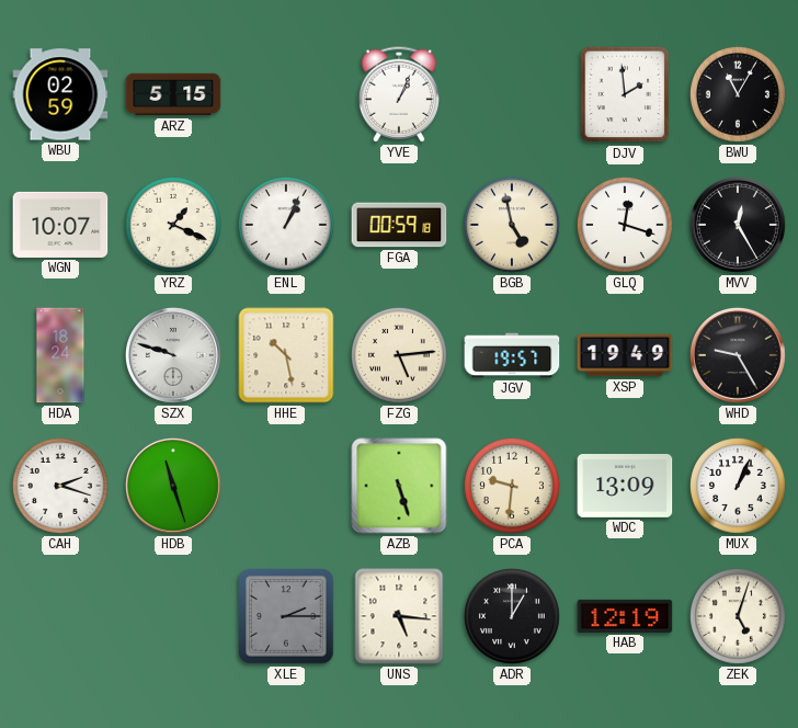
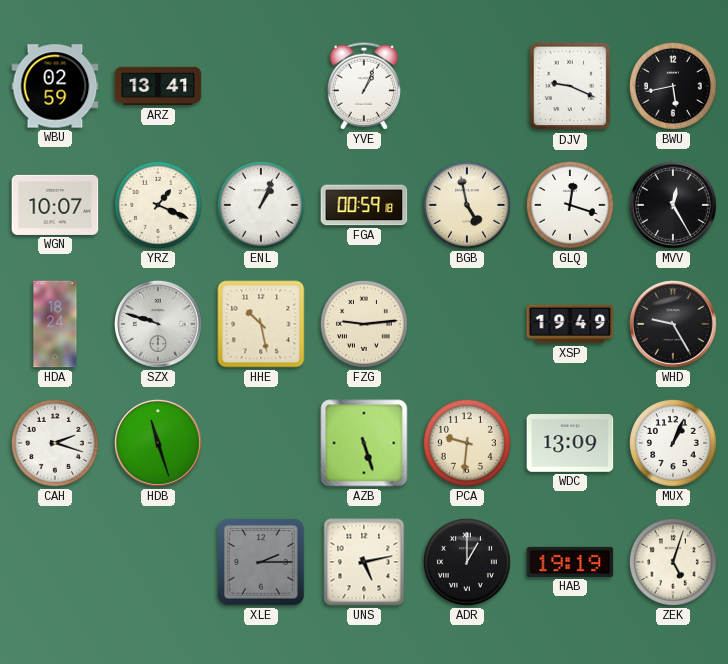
ARZ: 5:15 -> 13:41 (158, 86)
DJV: 1:59 -> 9:19 (570, 86)
BWU: 11:05 -> 5:43 (673, 86)
FZG: 5:14 -> 9:14 (364, 324)
JGV: 19:57 -> none (512, 355)
UNS: 5:16 -> 5:13 (364, 562)
HAB: 12:19 -> 19:19 (570, 562)
